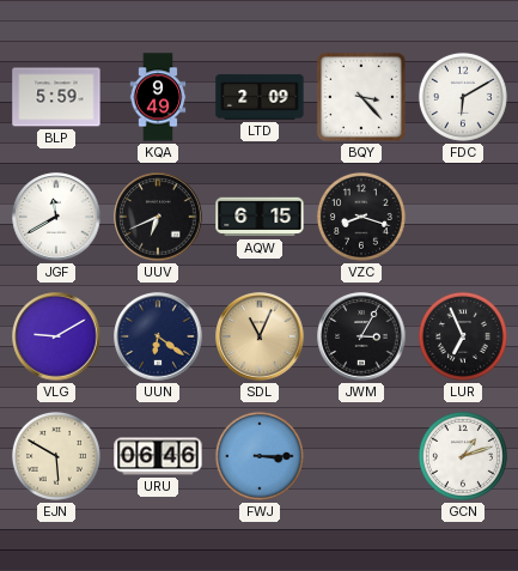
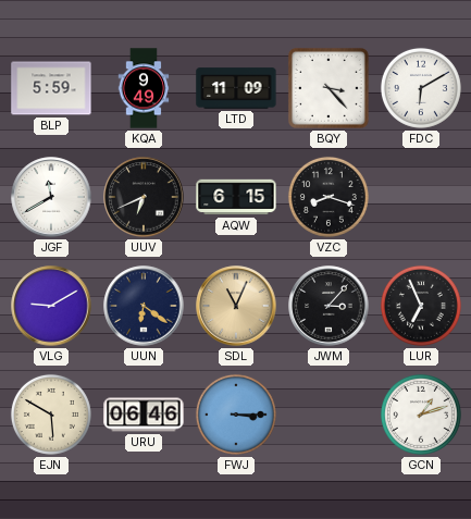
LTD: 2:09 -> 11:09 (236, 88)
JWM: 3:05 -> 3:07 (329, 306)
